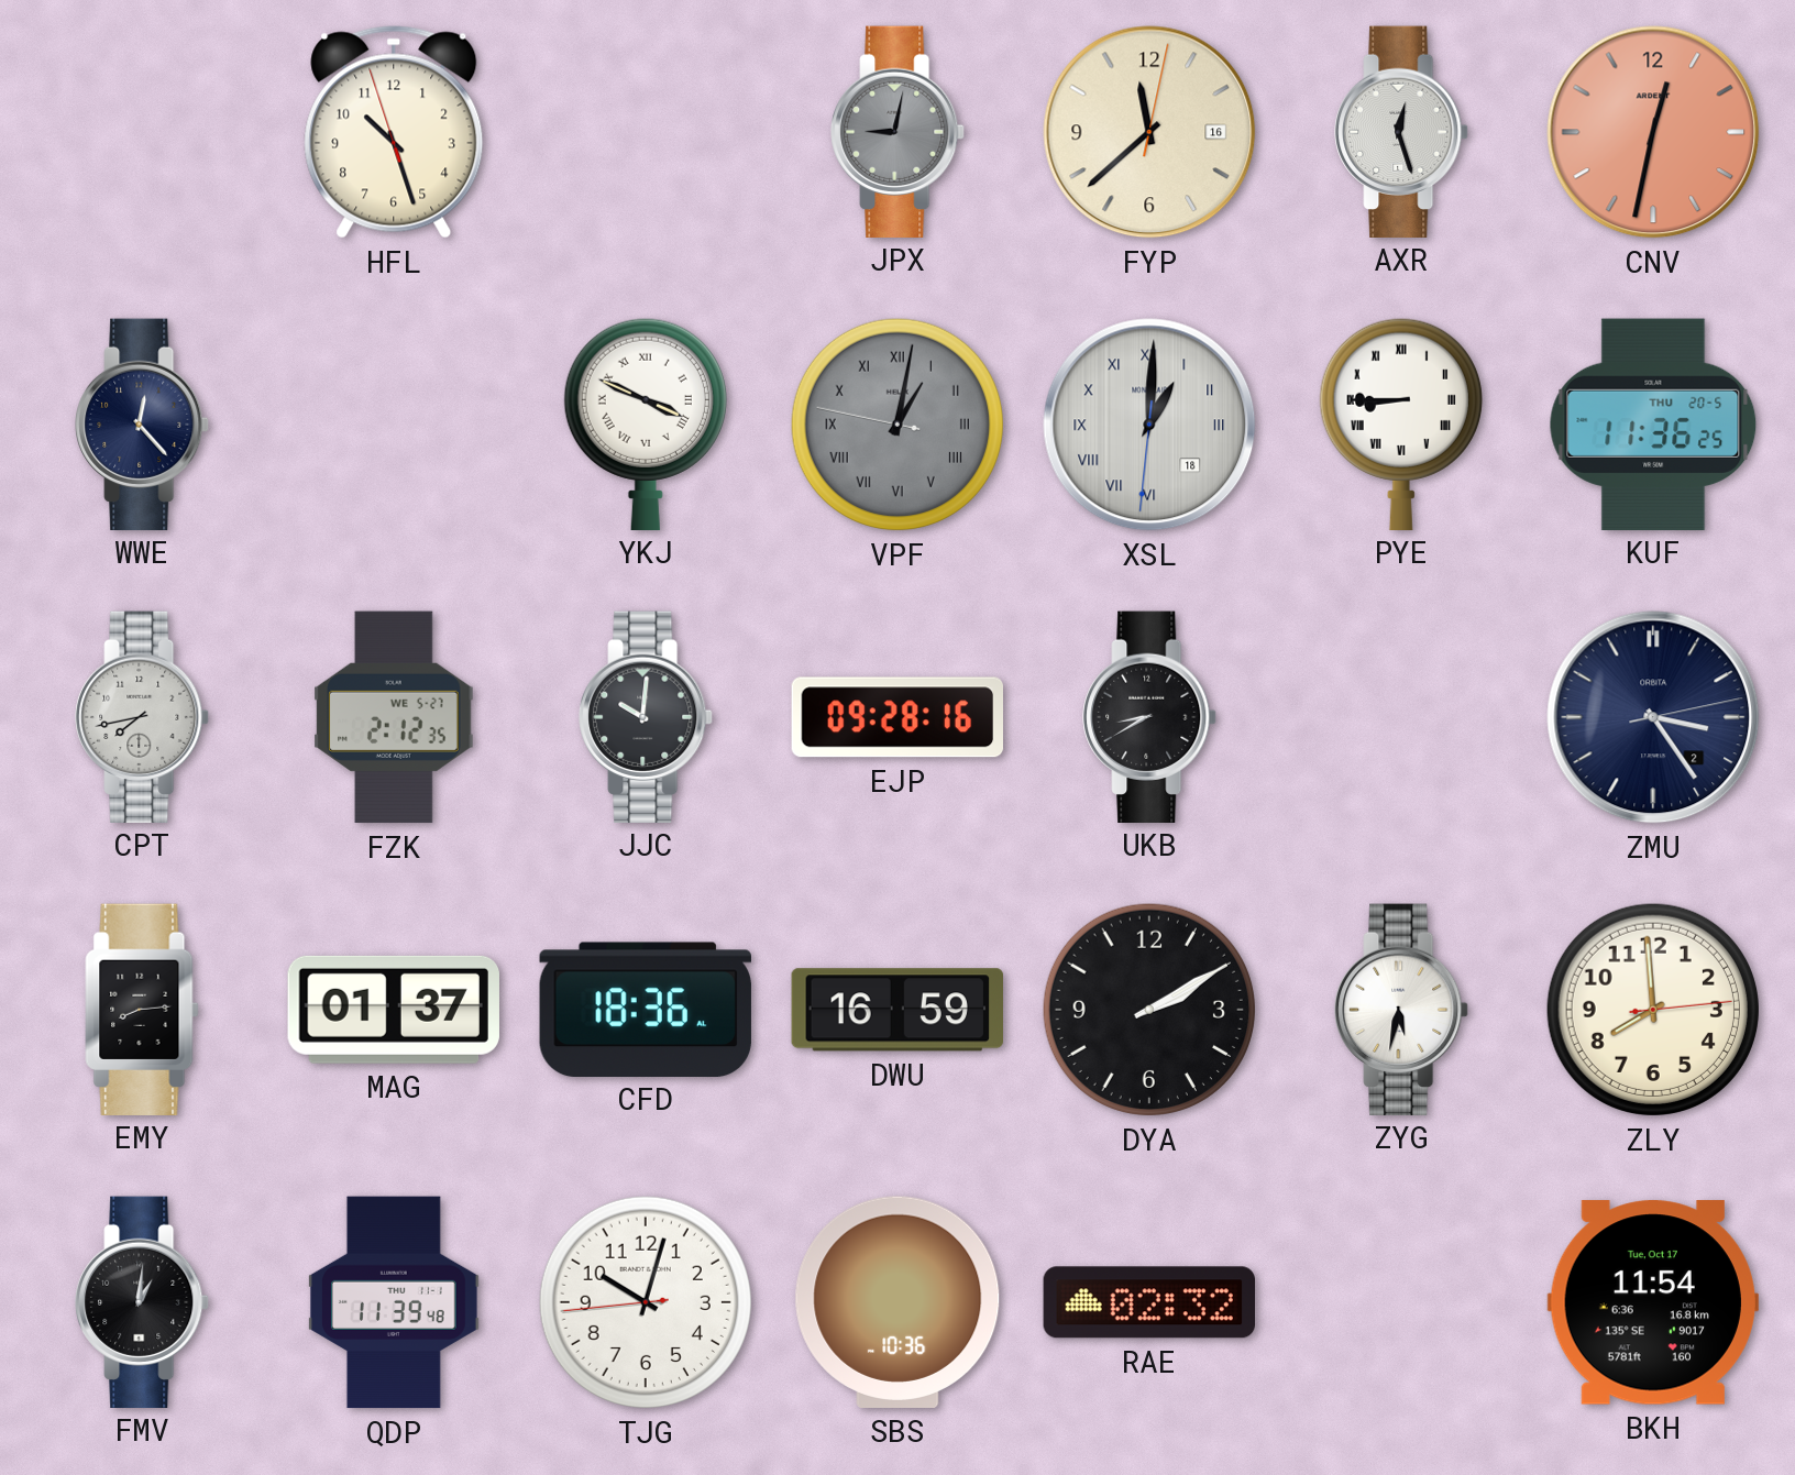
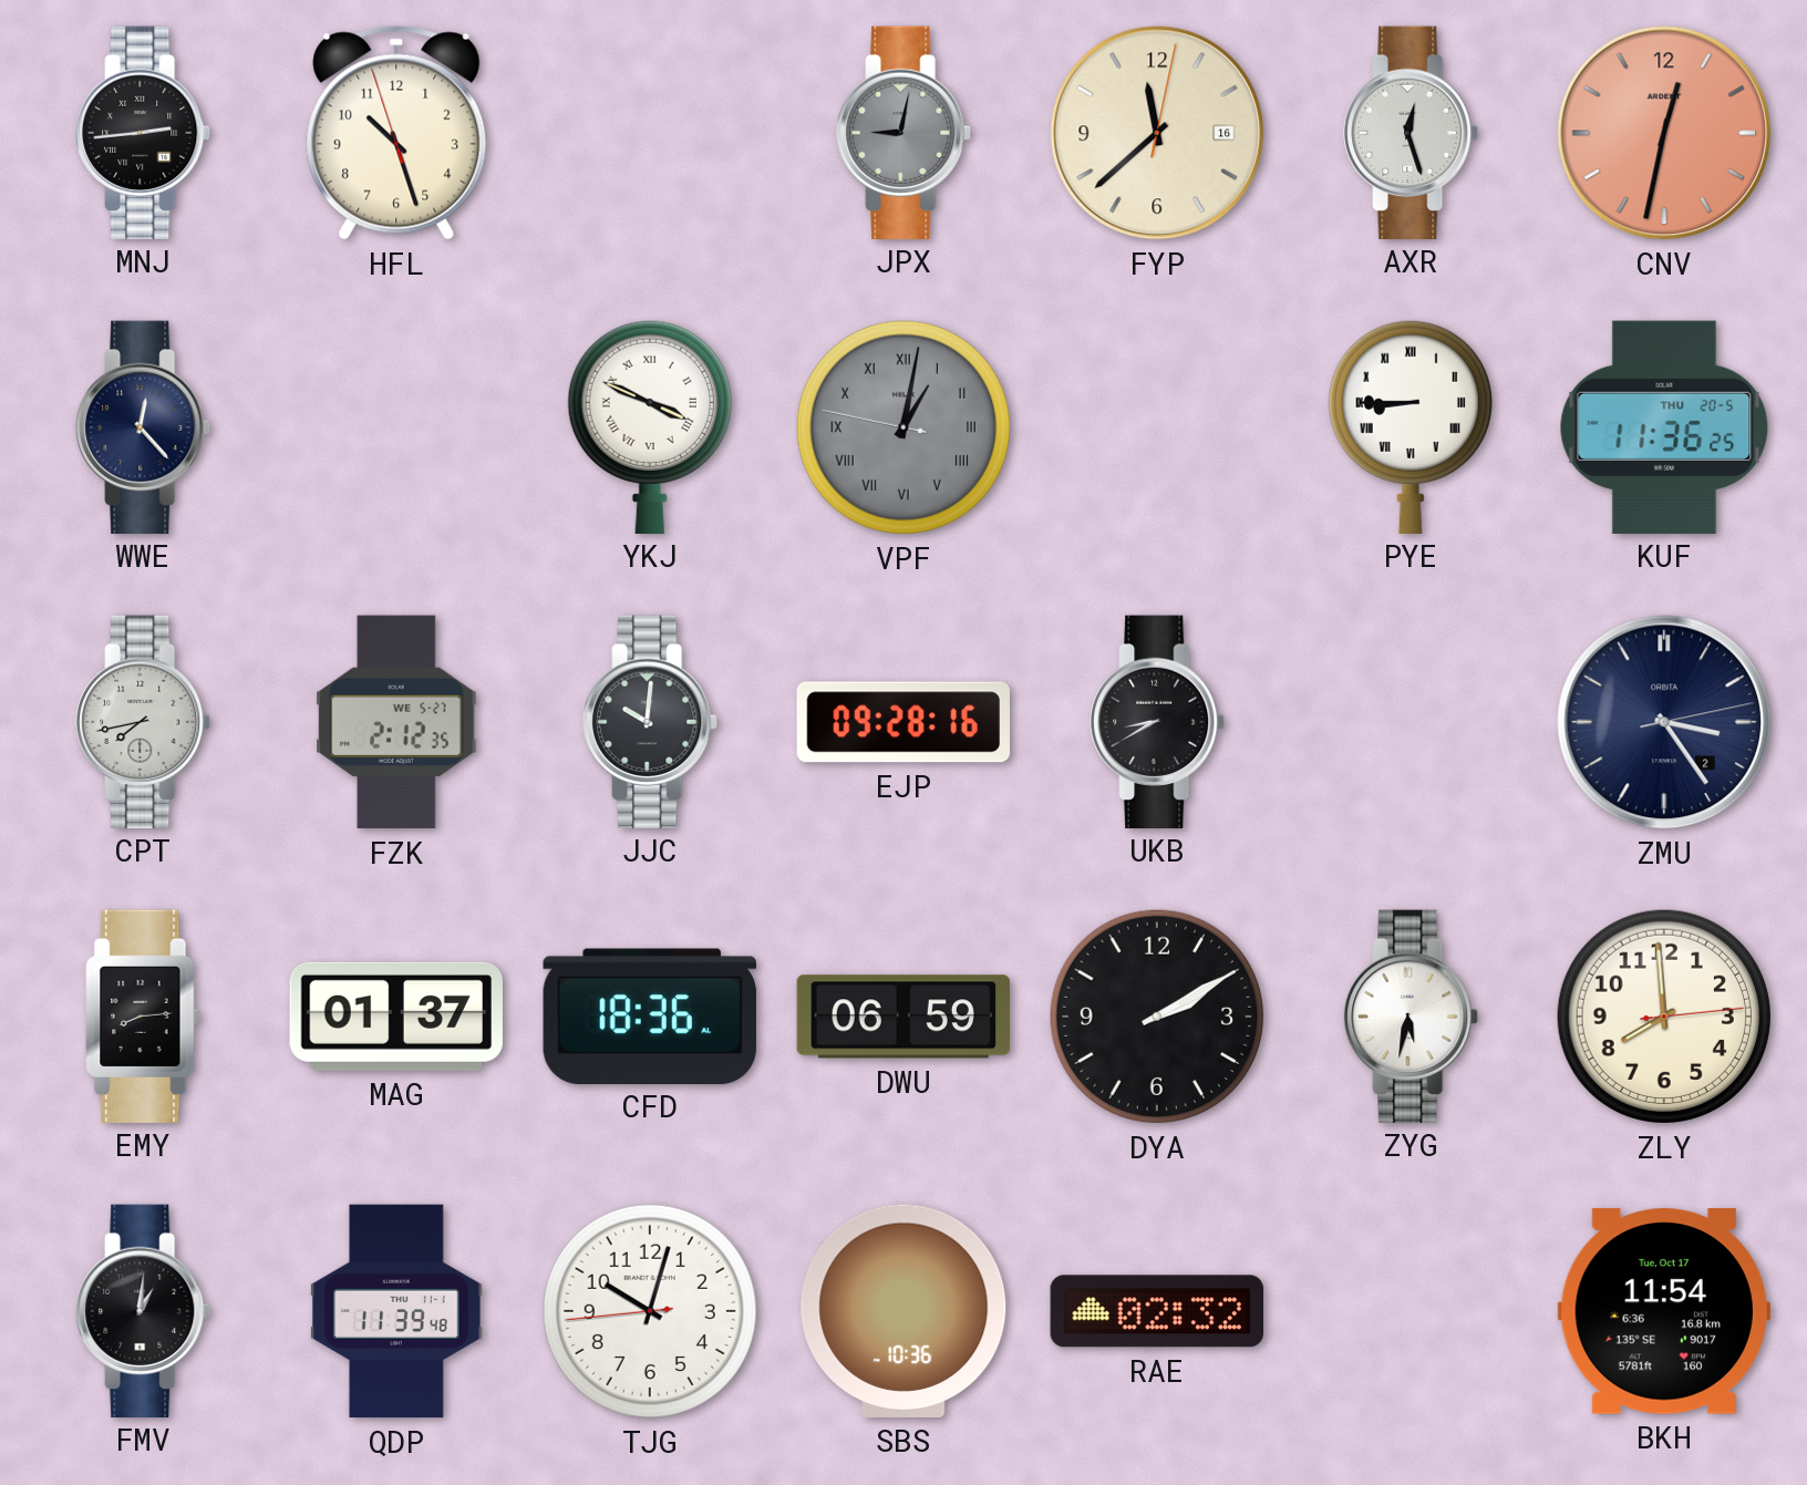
MNJ: none -> 2:44 (143, 132)
XSL: 1:00 -> none (1149, 425)
DWU: 16:59 -> 06:59 (903, 1017)
